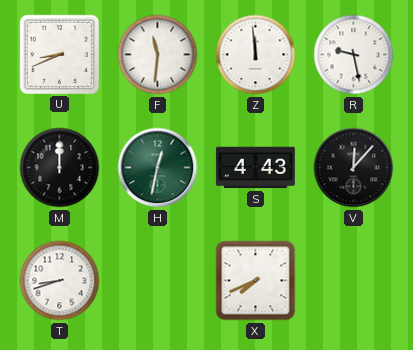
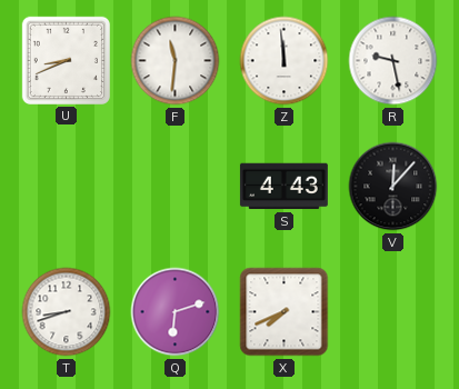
M: 12:00 -> none (60, 168)
H: 12:32 -> none (158, 168)
Q: none -> 6:12 (176, 312)
